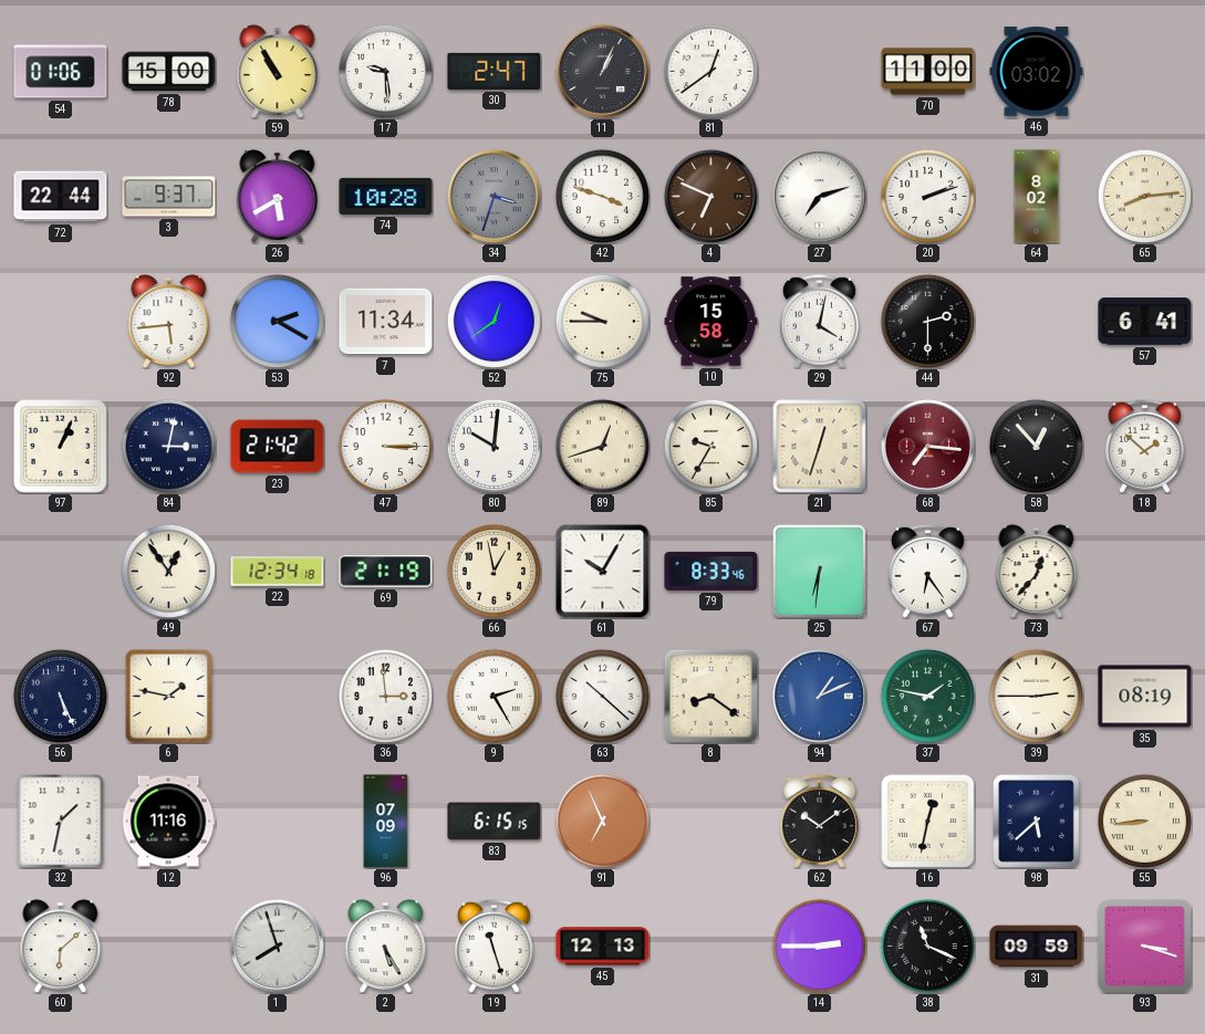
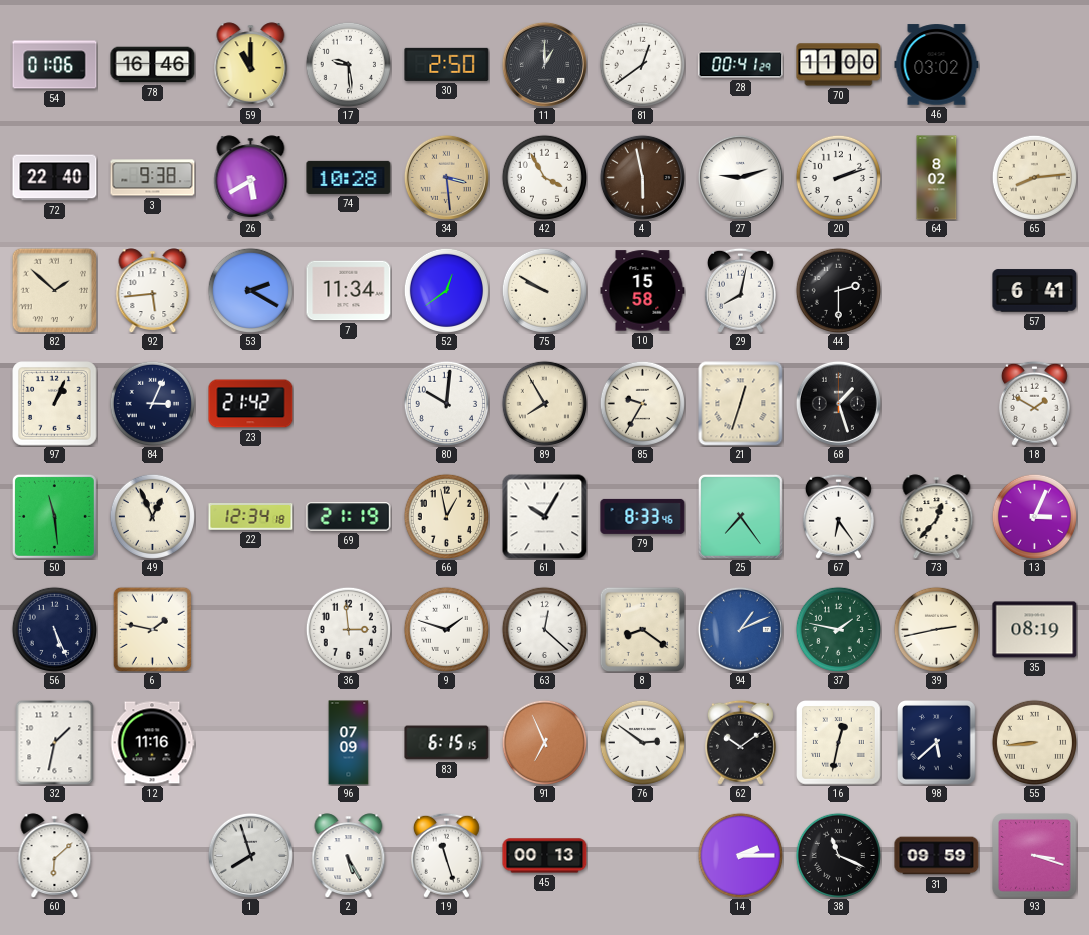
78: 15:00 -> 16:46 (153, 65)
59: 10:55 -> 11:00 (251, 64)
30: 2:47 -> 2:50 (447, 64)
11: 1:04 -> 1:00 (544, 64)
28: none -> 00:41 (741, 65)
72: 22:44 -> 22:40 (55, 178)
3: 9:37 -> 9:38 (153, 178)
34: 3:33 -> 3:29 (446, 177)
34 dial: grey -> champagne (446, 177)
42: 3:48 -> 3:55 (544, 177)
4: 6:49 -> 5:58 (642, 177)
27: 7:12 -> 9:12 (740, 177)
82: none -> 1:52 (54, 290)
75: 9:45 -> 9:50 (544, 290)
29: 4:02 -> 8:02 (740, 290)
84: 3:02 -> 3:04 (152, 403)
47: 3:15 -> none (385, 446)
89: 12:42 -> 7:55 (544, 403)
68: 7:16 -> 1:27 (838, 403)
68 dial: burgundy -> black (838, 403)
58: 12:53 -> none (1036, 446)
18: 1:52 -> 1:50 (1034, 403)
50: none -> 11:29 (54, 516)
49: 12:54 -> 12:56 (152, 516)
25: 6:31 -> 7:24 (740, 516)
13: none -> 3:04 (1034, 516)
9: 2:25 -> 1:48 (446, 629)
63: 10:22 -> 12:22 (544, 629)
39: 2:45 -> 2:43 (936, 629)
76: none -> 2:51 (642, 742)
45: 12:13 -> 00:13 (545, 856)
14: 2:45 -> 2:15 (740, 855)
